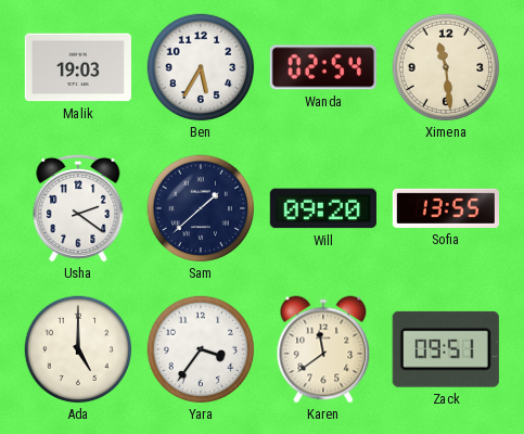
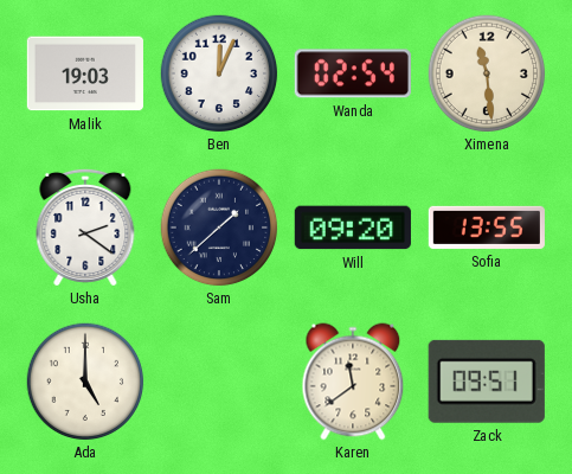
Ben: 5:35 -> 12:04 (219, 73)
Yara: 3:36 -> none (201, 349)
